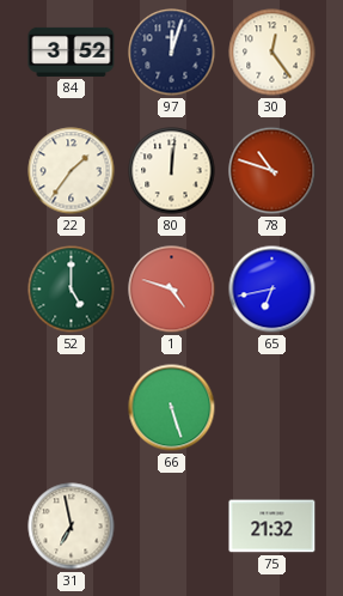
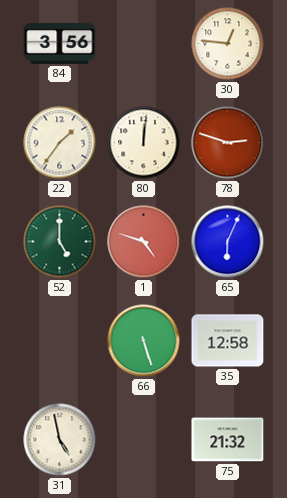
84: 3:52 -> 3:56 (60, 43)
97: 12:03 -> none (172, 53)
30: 12:24 -> 12:46 (228, 44)
78: 10:48 -> 2:48 (228, 143)
65: 6:43 -> 6:04 (228, 242)
35: none -> 12:58 (228, 341)
31: 6:58 -> 4:58 (60, 440)
